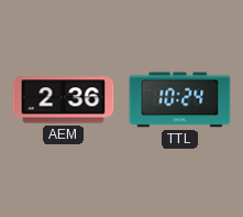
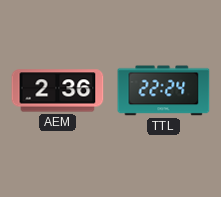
TTL: 10:24 -> 22:24 (164, 91)
